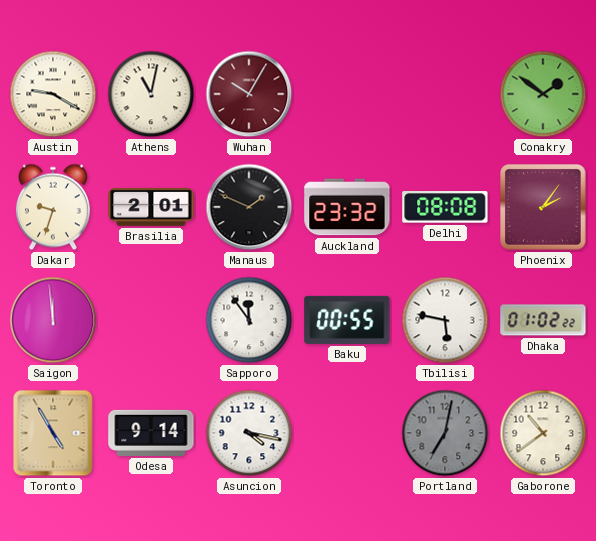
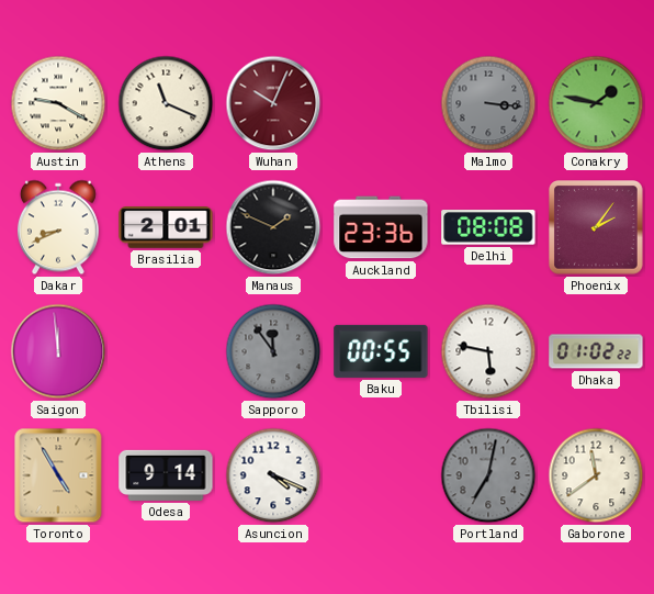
Athens: 11:02 -> 11:19 (166, 103)
Wuhan: 10:05 -> 10:04 (273, 103)
Malmo: none -> 3:16 (488, 103)
Conakry: 1:51 -> 1:47 (596, 103)
Dakar: 9:33 -> 8:41 (58, 227)
Auckland: 23:32 -> 23:36 (381, 227)
Sapporo dial: white -> grey (273, 351)
Asuncion: 4:17 -> 4:19 (273, 475)
Gaborone: 10:39 -> 11:39 (596, 475)
